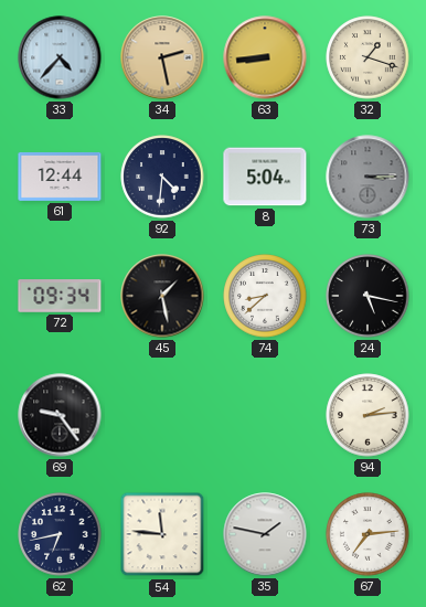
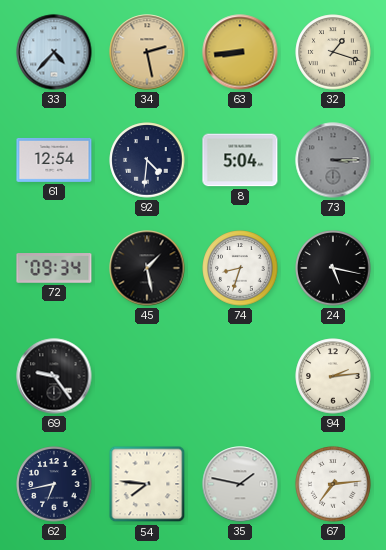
61: 12:44 -> 12:54 (54, 160)
74: 8:38 -> 8:33 (240, 268)
54: 11:46 -> 7:46 (147, 484)
